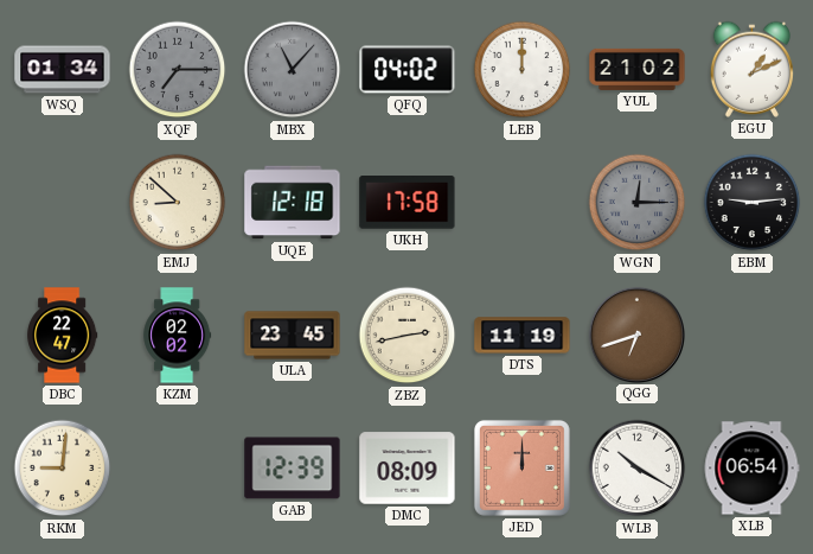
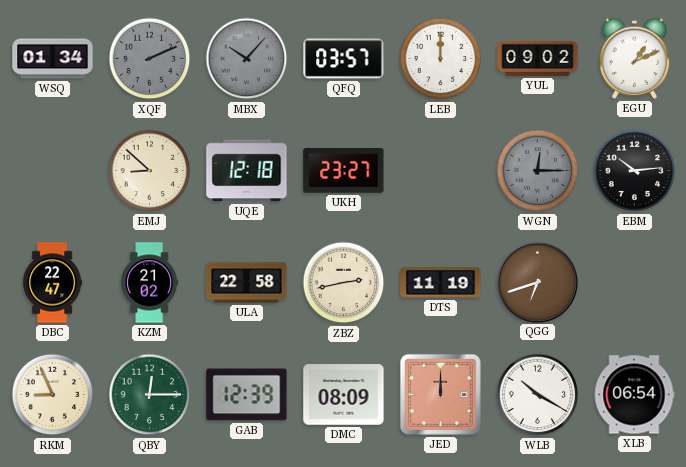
XQF: 7:15 -> 2:11 (150, 59)
MBX: 11:07 -> 10:07 (247, 59)
QFQ: 04:02 -> 03:57 (344, 59)
YUL: 21:02 -> 09:02 (538, 58)
UKH: 17:58 -> 23:27 (344, 171)
EBM: 9:14 -> 10:14 (635, 171)
KZM: 02:02 -> 21:02 (150, 283)
ULA: 23:45 -> 22:58 (247, 283)
RKM: 9:01 -> 8:56 (53, 395)
QBY: none -> 12:15 (150, 395)
